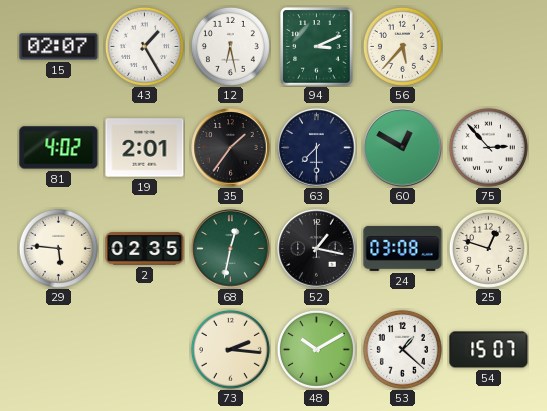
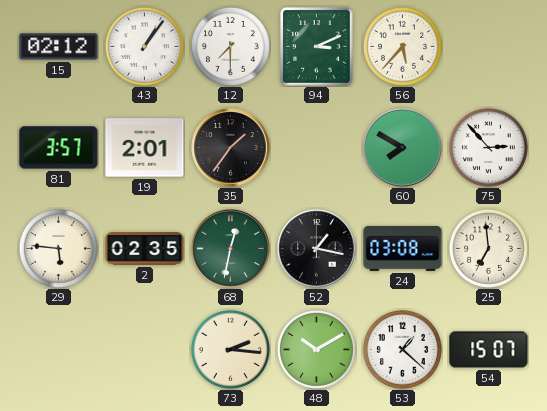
15: 02:07 -> 02:12 (59, 47)
43: 1:25 -> 1:06 (144, 46)
12: 6:28 -> 7:30 (230, 46)
81: 4:02 -> 3:57 (59, 148)
63: 7:30 -> none (317, 148)
60: 12:50 -> 7:50 (403, 148)
25: 12:48 -> 6:59 (488, 248)
